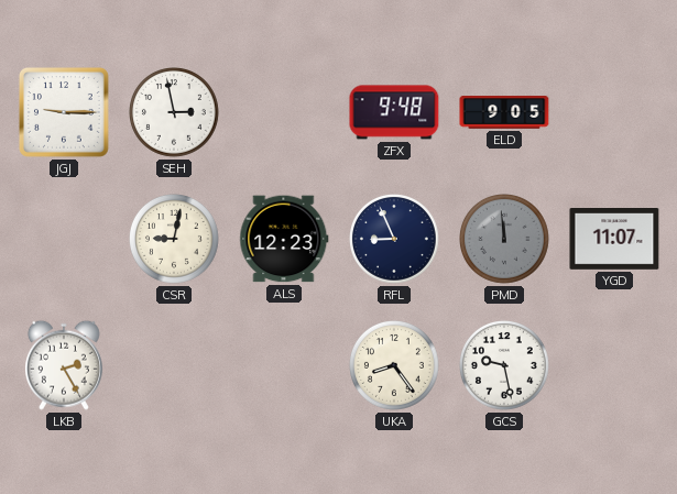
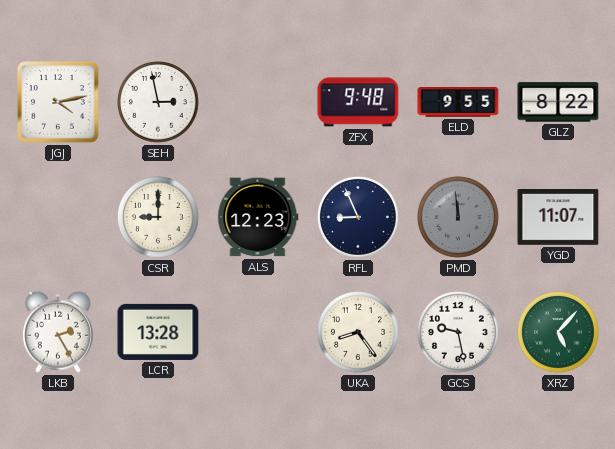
JGJ: 9:15 -> 4:13 (59, 103)
ELD: 9:05 -> 9:55 (458, 102)
GLZ: none -> 8:22 (558, 102)
CSR: 9:02 -> 9:00 (159, 218)
LCR: none -> 13:28 (158, 332)
XRZ: none -> 5:07 (559, 333)
